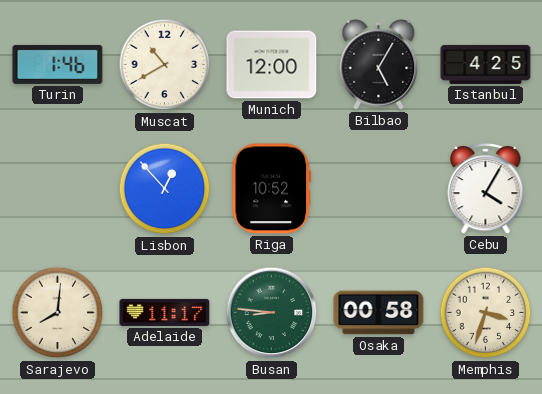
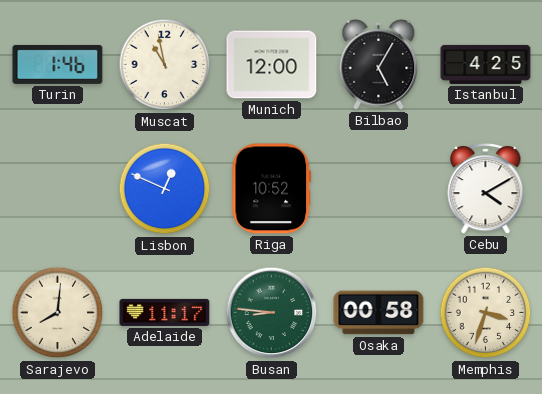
Muscat: 10:40 -> 10:58 (165, 65)
Lisbon: 12:53 -> 12:49 (165, 189)
Cebu: 4:05 -> 4:10 (486, 189)
